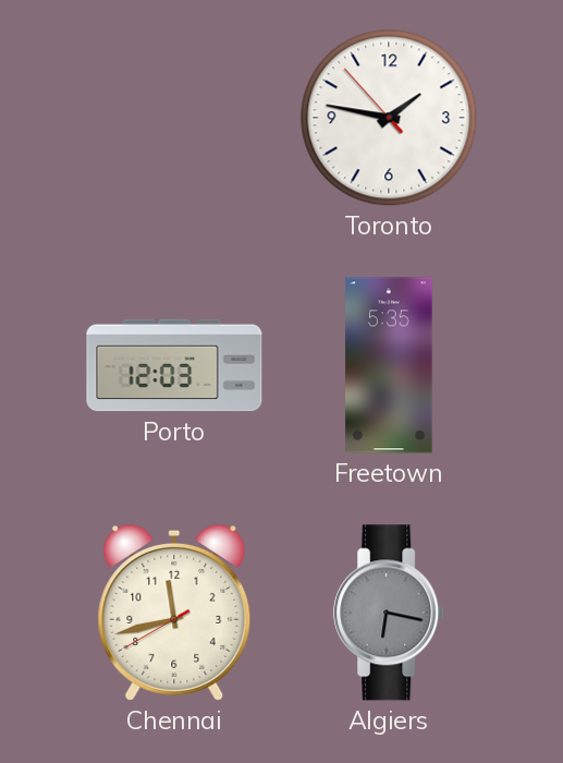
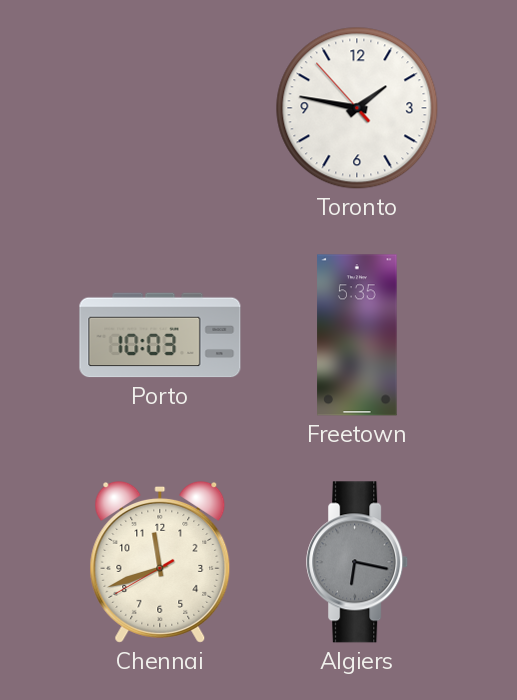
Porto: 12:03 -> 10:03 (160, 335)
Chennai: 11:42 -> 11:41 (160, 562)
